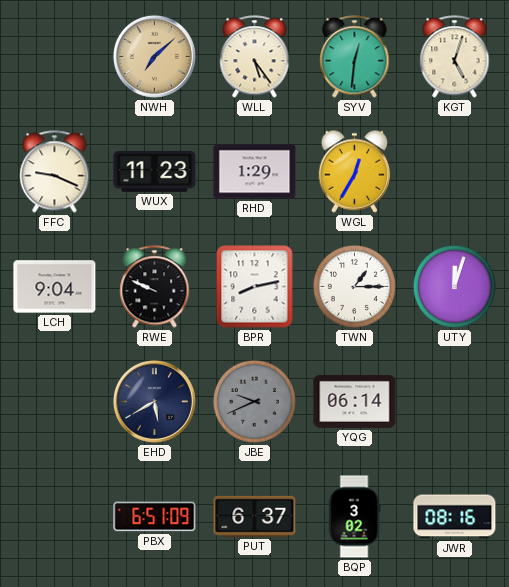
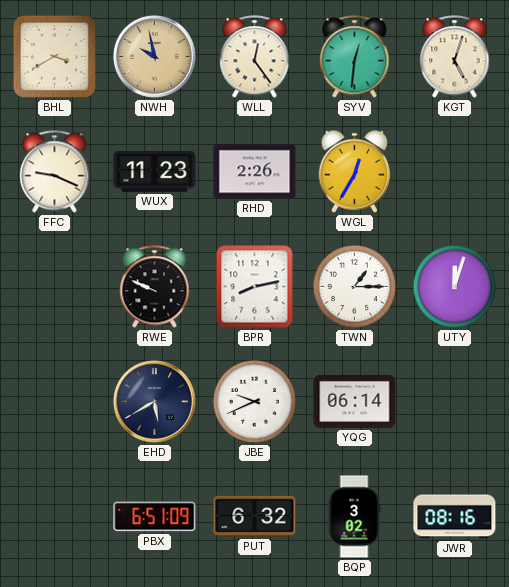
BHL: none -> 3:40 (54, 56)
NWH: 7:08 -> 9:58 (154, 56)
WLL: 5:24 -> 12:24 (255, 57)
RHD: 1:29 -> 2:26 (255, 172)
LCH: 9:04 -> none (55, 287)
JBE dial: grey -> white (254, 401)
PUT: 6:37 -> 6:32 (255, 516)
